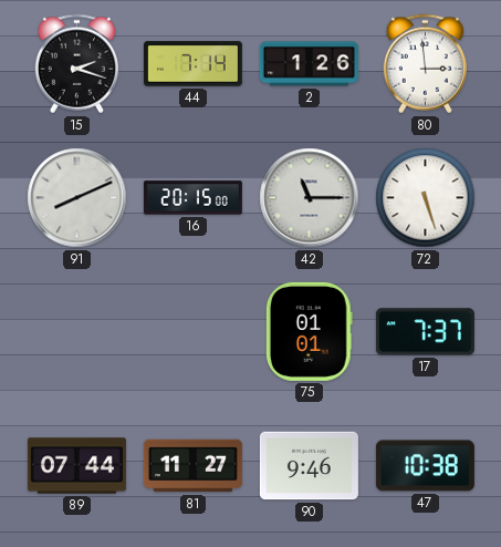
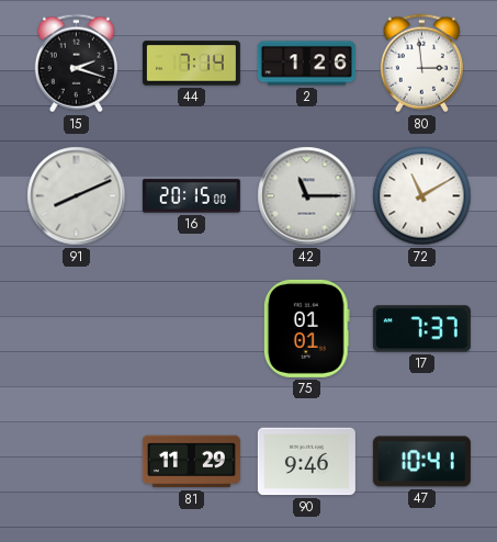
72: 5:27 -> 11:10 (422, 196)
89: 07:44 -> none (76, 466)
81: 11:27 -> 11:29 (191, 462)
47: 10:38 -> 10:41 (421, 462)
